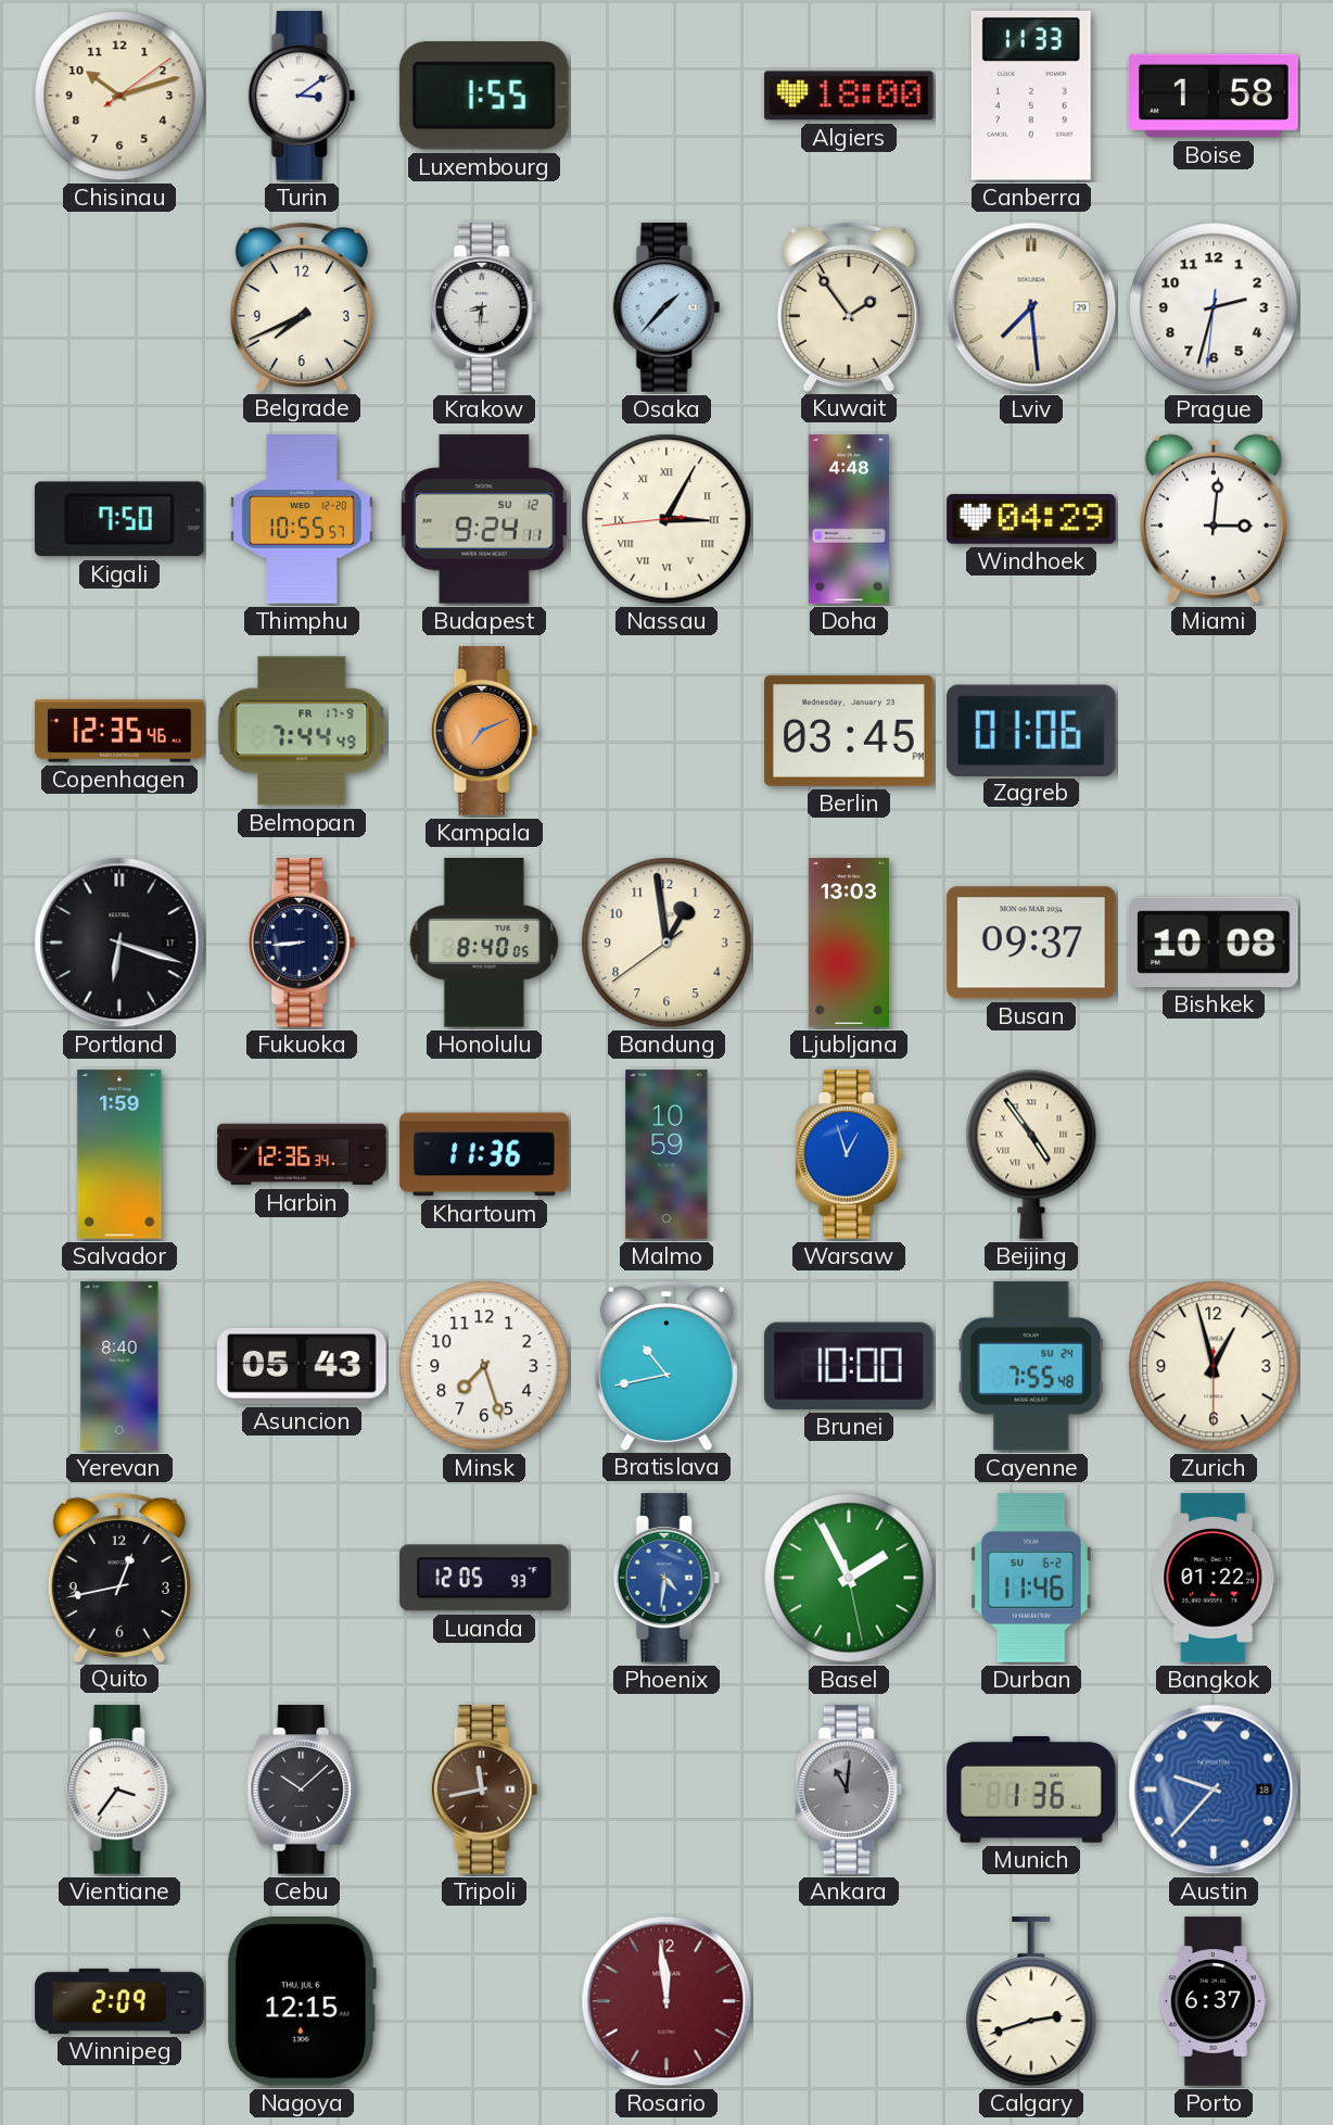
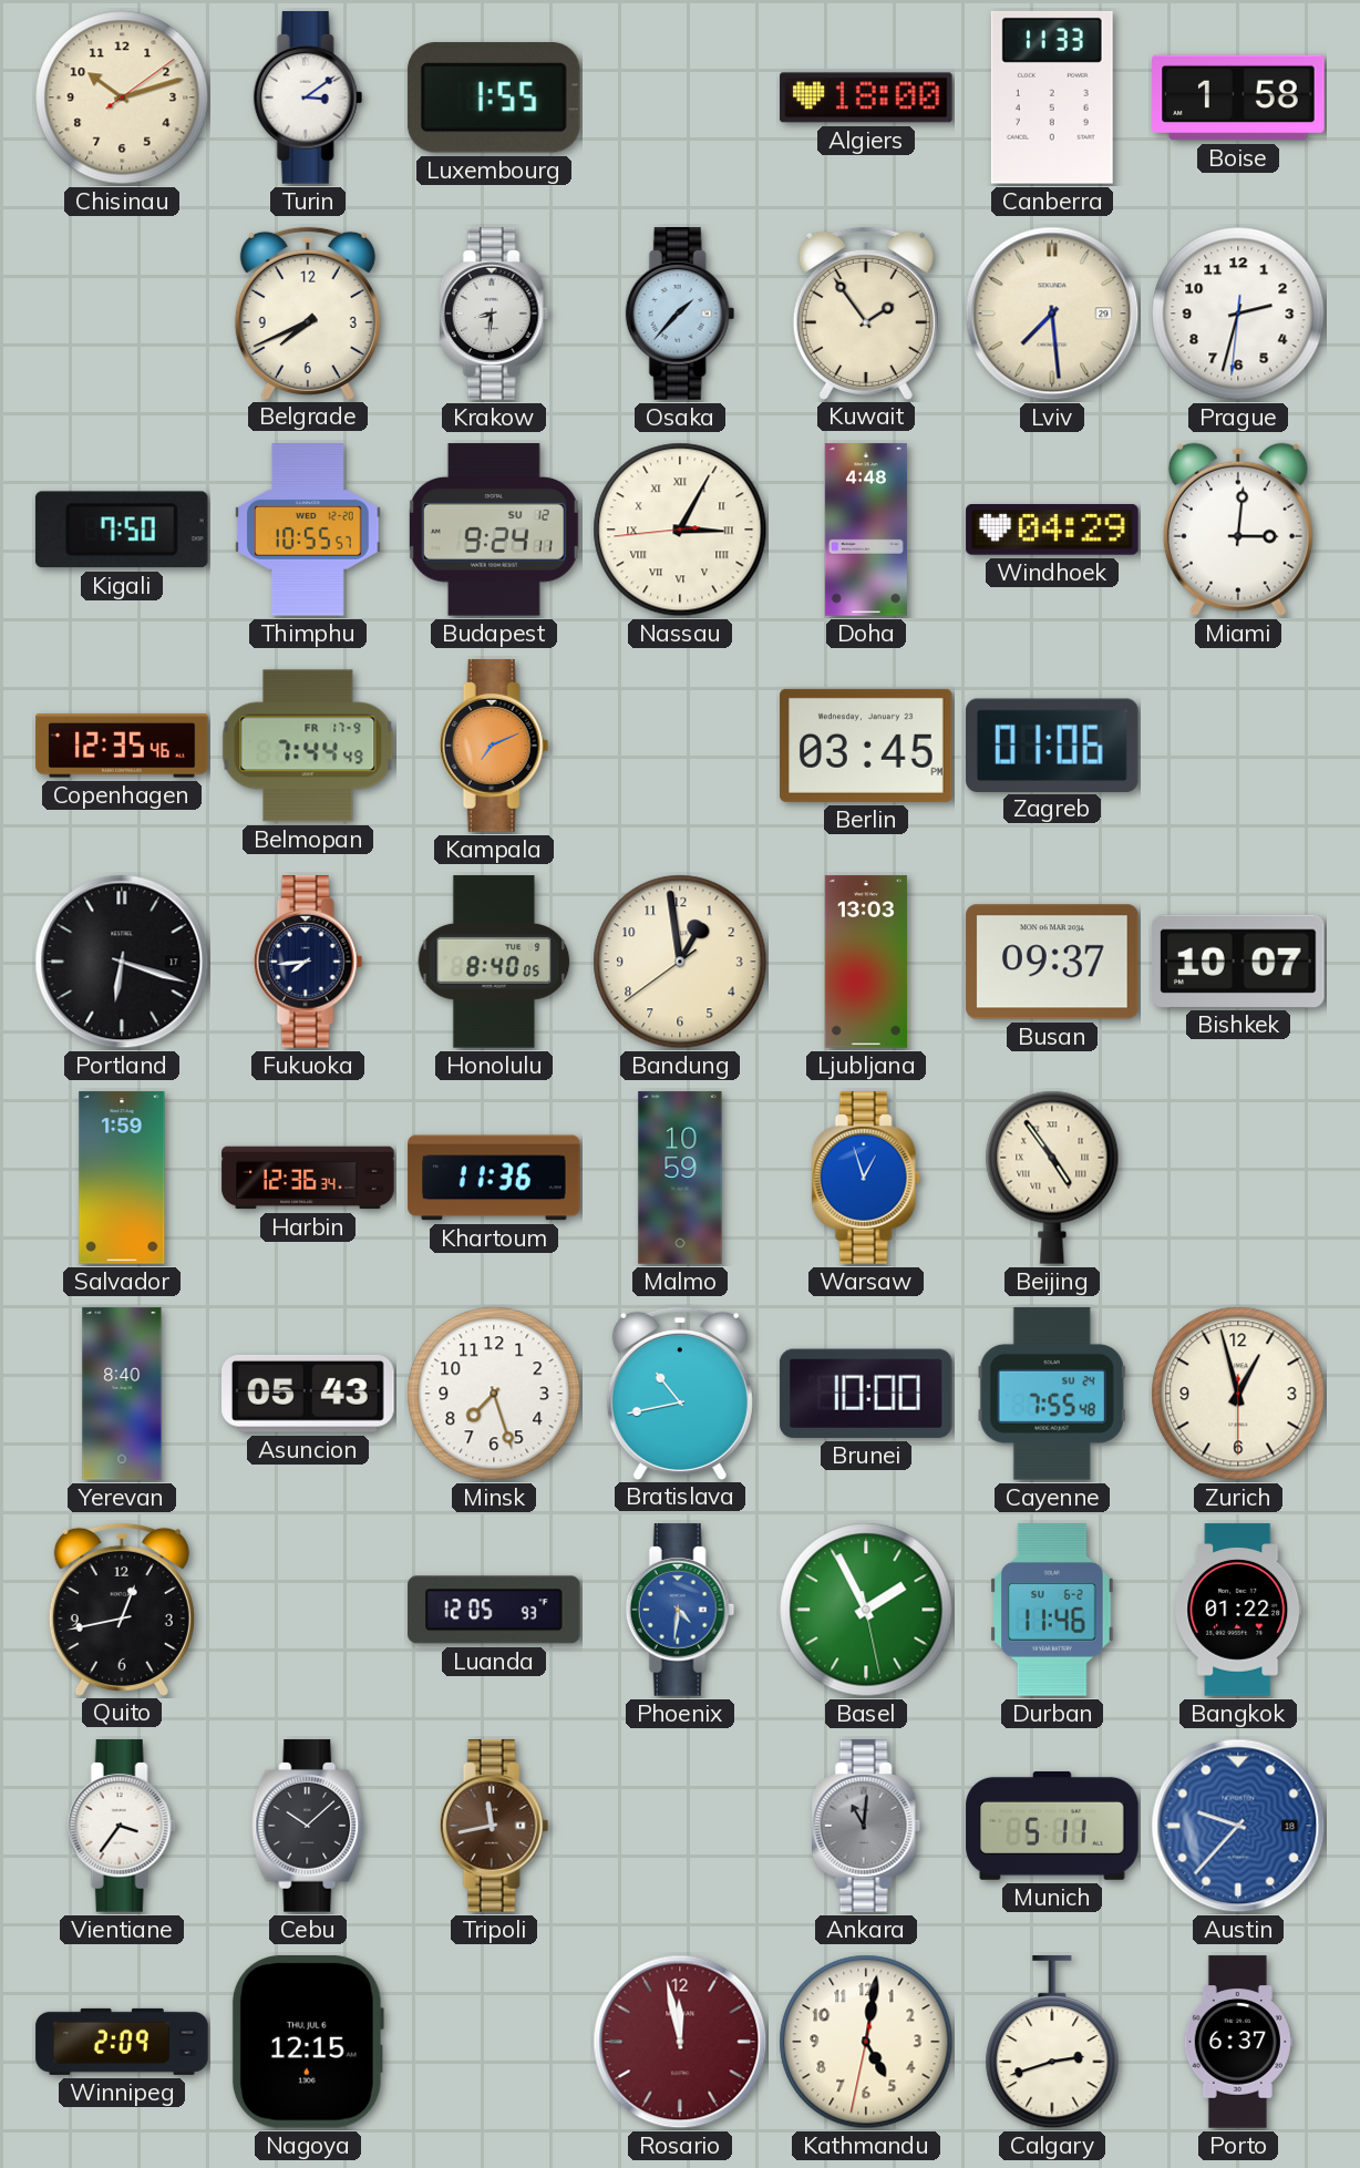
Fukuoka: 8:44 -> 7:44 (308, 962)
Bishkek: 10:08 -> 10:07 (1239, 960)
Munich: 1:36 -> 5:11 (1052, 1826)
Rosario: 11:59 -> 11:58 (680, 2042)
Kathmandu: none -> 5:01 (866, 2042)
